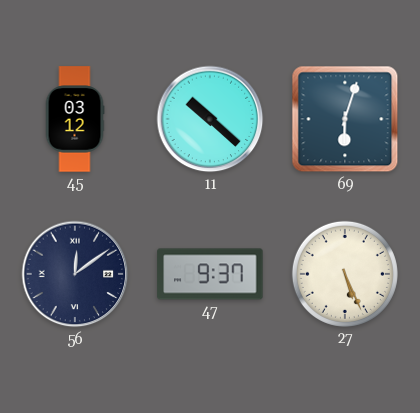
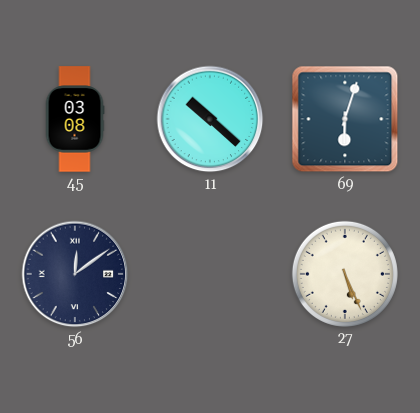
45: 03:12 -> 03:08 (75, 119)
47: 9:37 -> none (210, 274)
